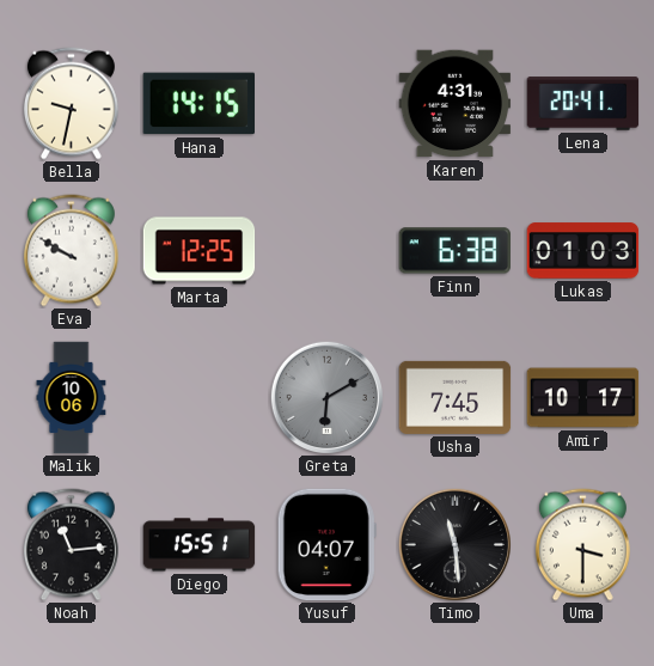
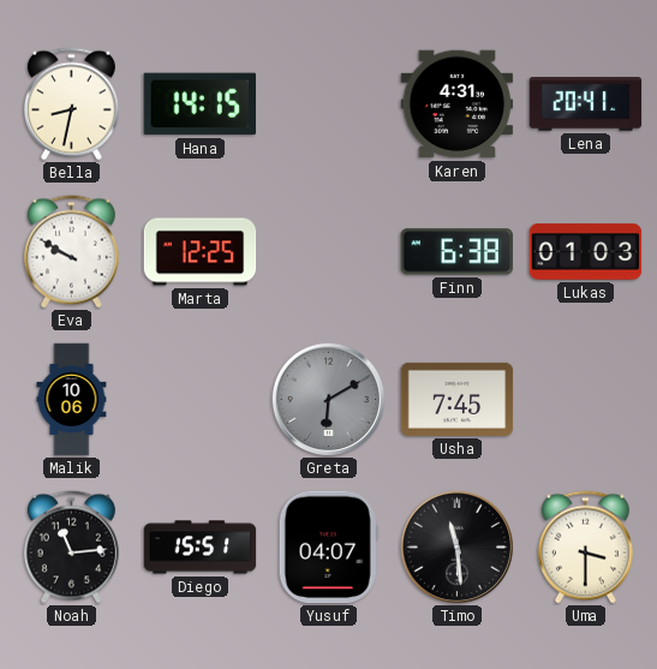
Bella: 9:32 -> 8:32 (71, 104)
Amir: 10:17 -> none (583, 398)
